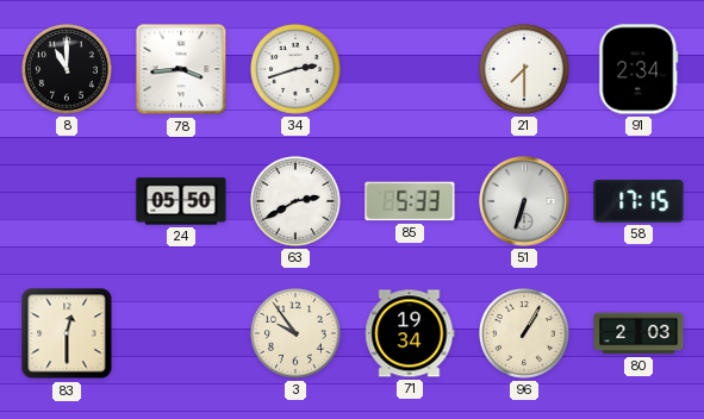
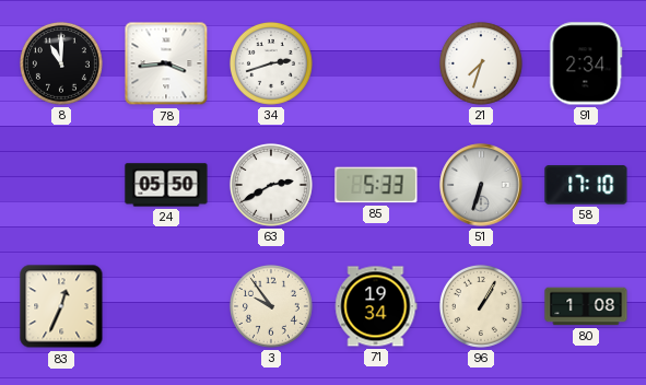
21: 7:30 -> 7:33 (481, 63)
58: 17:15 -> 17:10 (586, 185)
83: 12:30 -> 12:34 (61, 306)
80: 2:03 -> 1:08 (586, 306)
